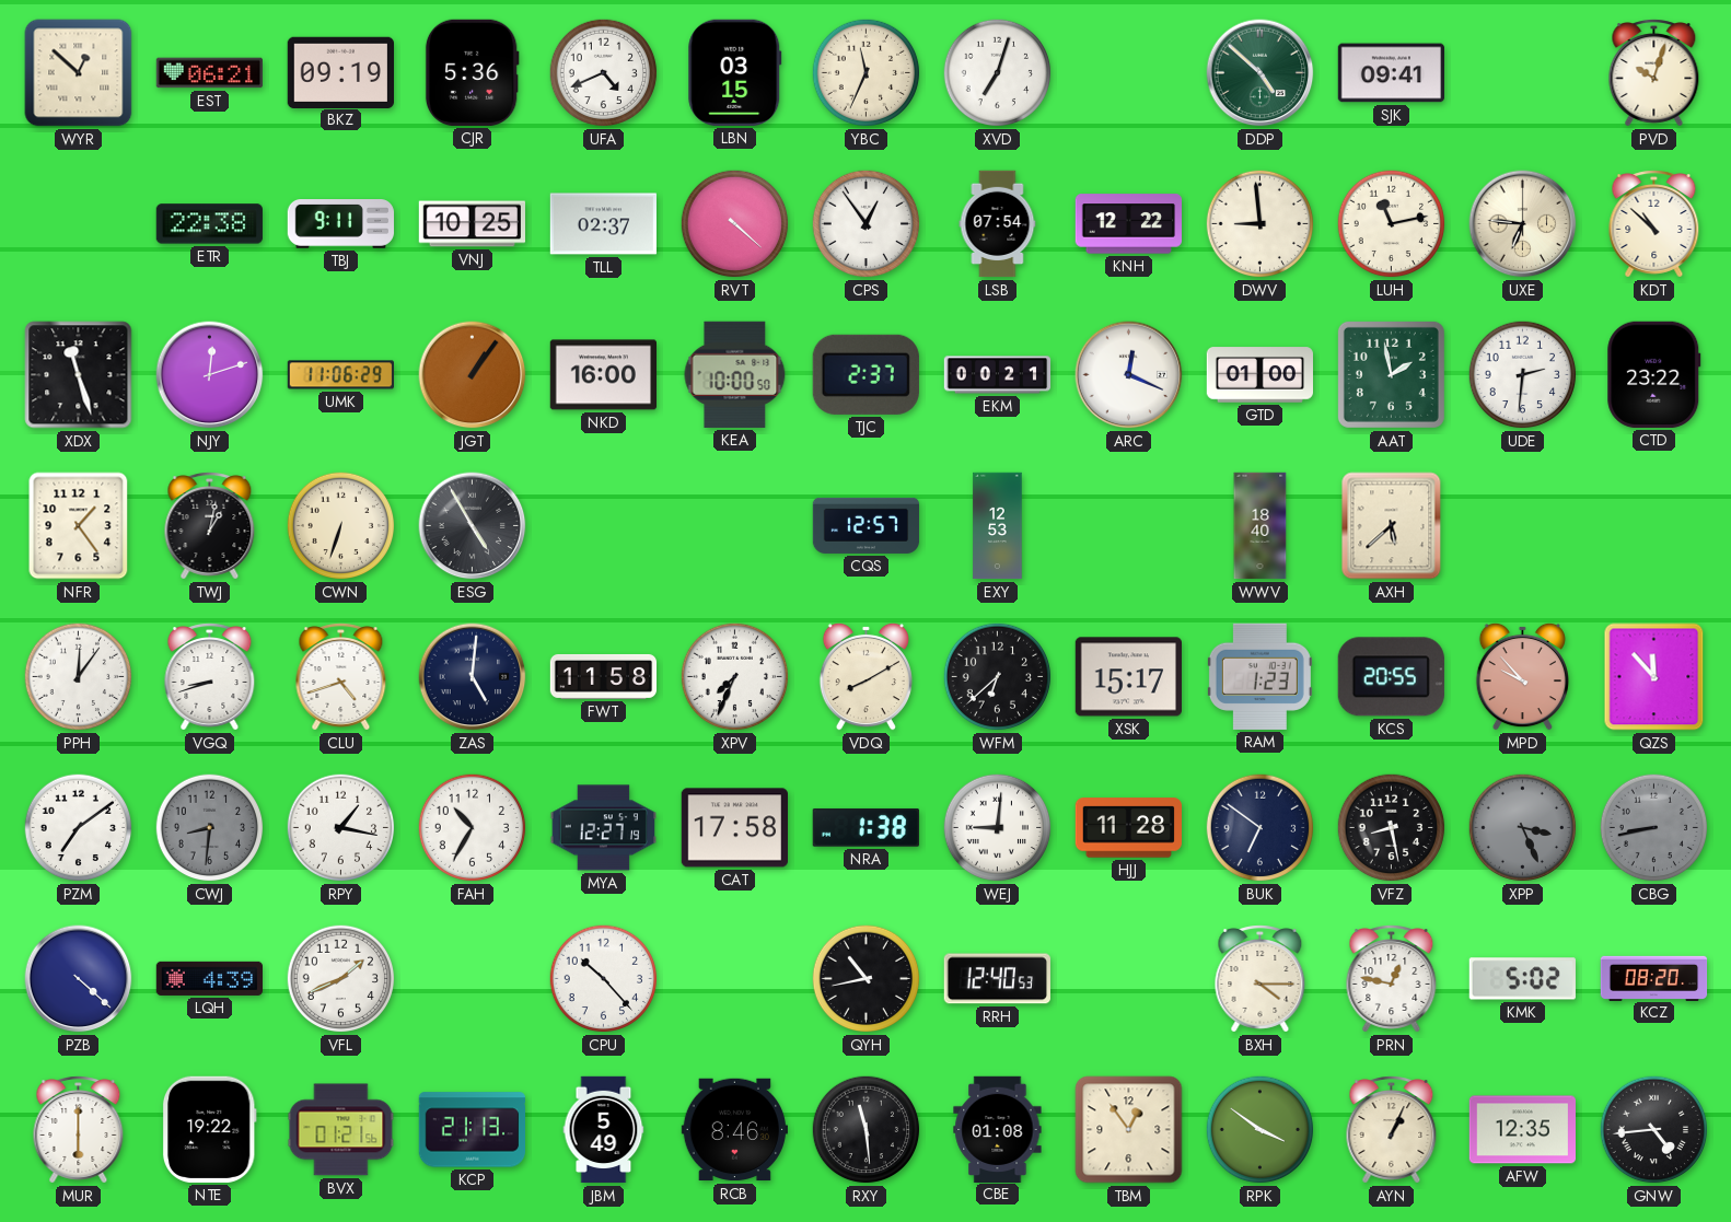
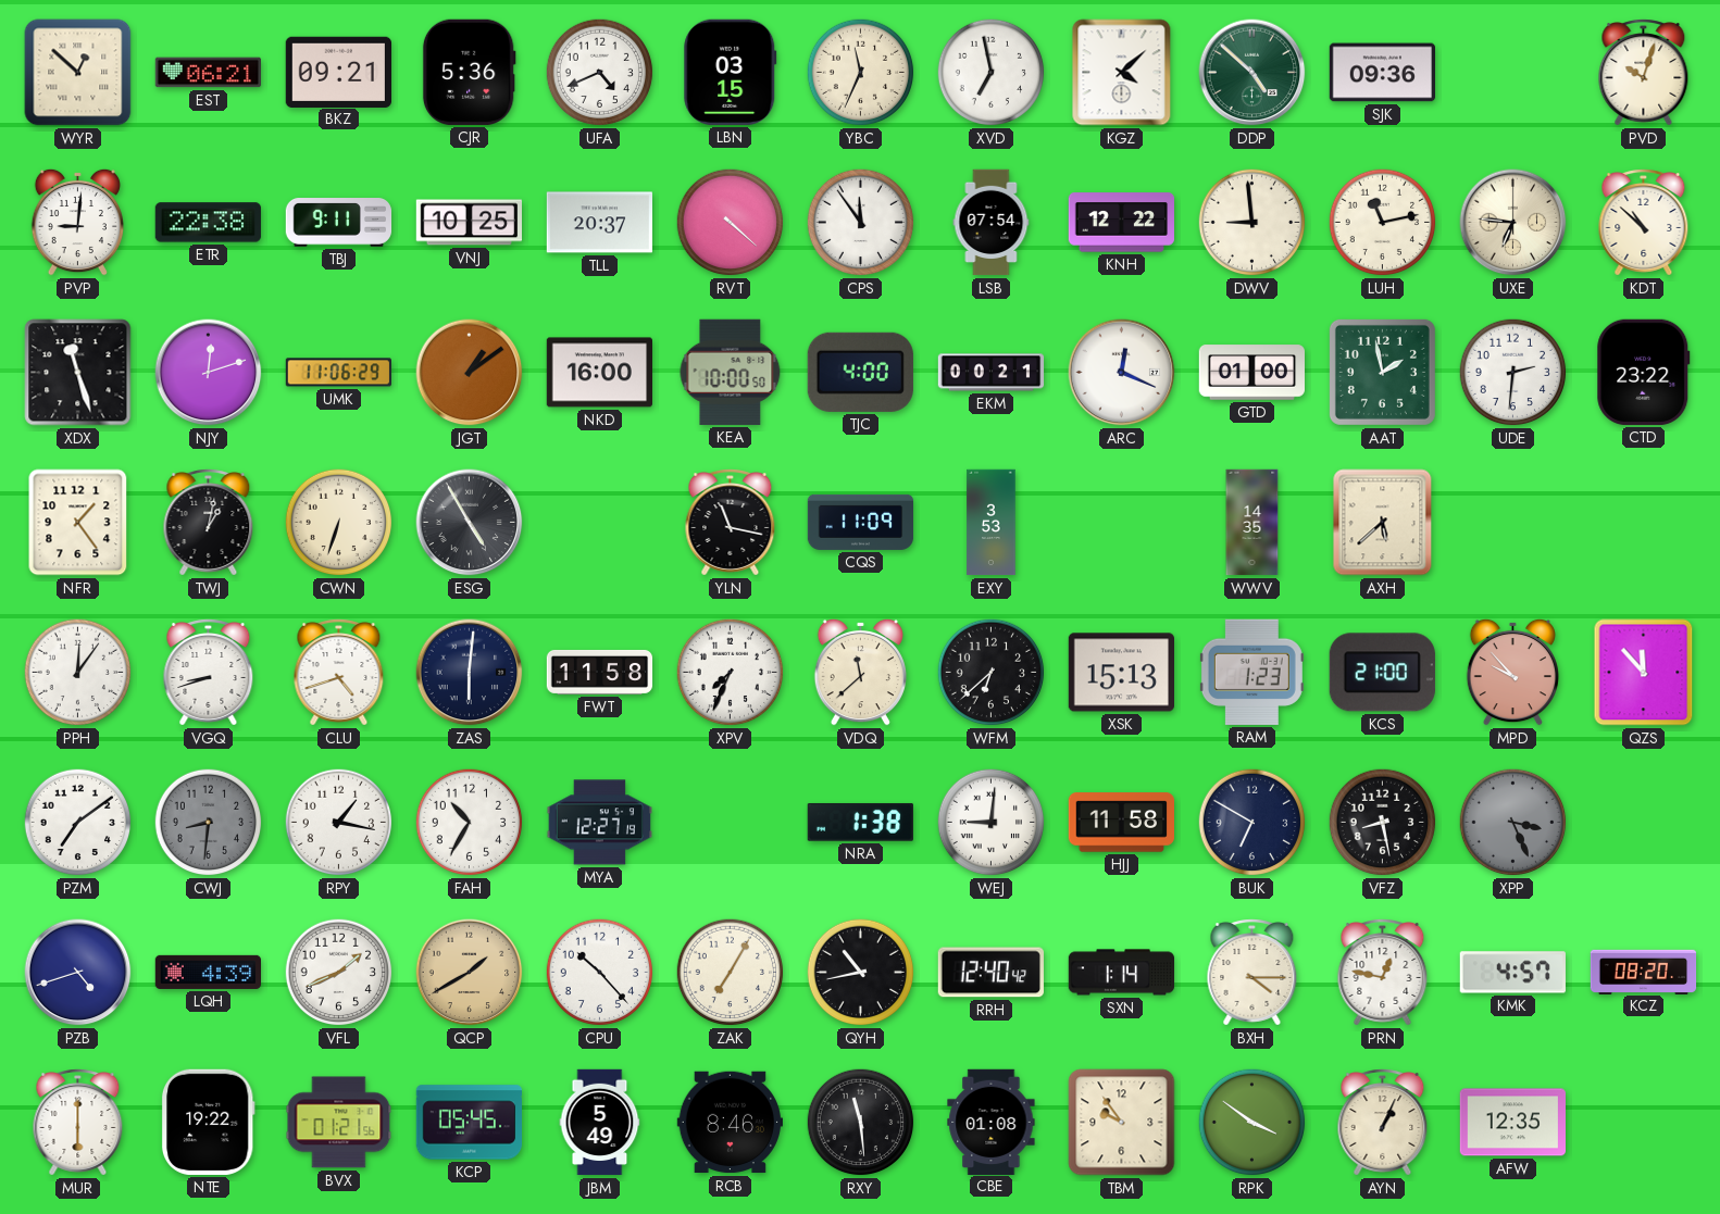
BKZ: 09:19 -> 09:21 (338, 72)
XVD: 7:03 -> 6:58 (992, 73)
KGZ: none -> 4:08 (1122, 73)
SJK: 09:41 -> 09:36 (1382, 73)
PVP: none -> 9:01 (77, 222)
TLL: 02:37 -> 20:37 (599, 223)
CPS: 12:54 -> 11:54 (861, 223)
JGT: 1:06 -> 1:09 (470, 373)
TJC: 2:37 -> 4:00 (860, 372)
YLN: none -> 11:17 (731, 523)
CQS: 12:57 -> 11:09 (861, 522)
EXY: 12:53 -> 3:53 (992, 523)
WWV: 18:40 -> 14:35 (1252, 523)
ZAS: 5:01 -> 6:01 (470, 673)
VDQ: 8:10 -> 11:38 (860, 672)
XSK: 15:17 -> 15:13 (1121, 673)
KCS: 20:55 -> 21:00 (1382, 673)
CAT: 17:58 -> none (734, 828)
HJJ: 11:28 -> 11:58 (1121, 823)
BUK: 6:51 -> 6:50 (1252, 823)
CBG: 8:43 -> none (1654, 828)
PZB: 4:22 -> 4:42 (78, 973)
QCP: none -> 1:40 (470, 973)
ZAK: none -> 7:05 (731, 973)
RRH: 12:40:53 -> 12:40:42 (990, 973)
SXN: none -> 1:14 (1122, 973)
KMK: 5:02 -> 4:57 (1512, 973)
KCP: 21:13 -> 05:45 (469, 1123)
TBM: 12:54 -> 9:54 (1122, 1123)
GNW: 4:44 -> none (1654, 1130)
